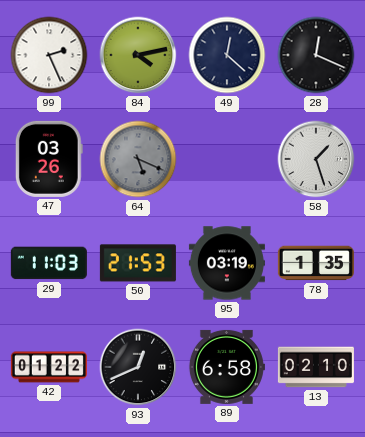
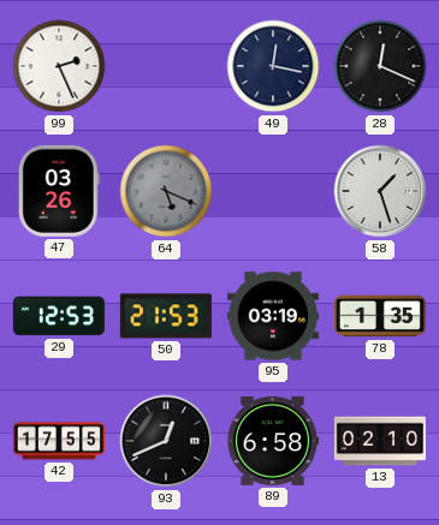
84: 4:13 -> none (138, 55)
49: 12:22 -> 12:17 (273, 66)
29: 11:03 -> 12:53 (59, 316)
42: 01:22 -> 17:55 (59, 441)
